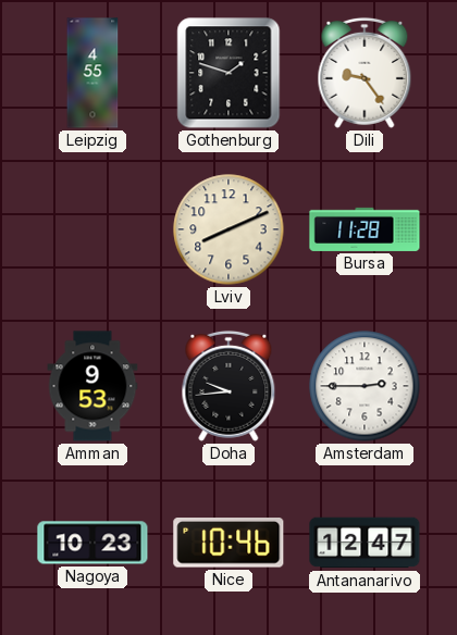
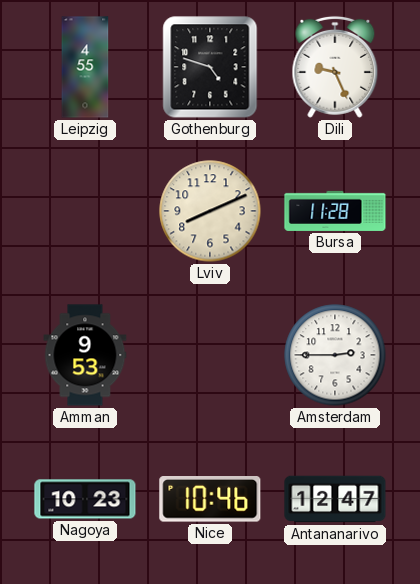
Gothenburg: 1:48 -> 4:48 (210, 67)
Dili: 9:24 -> 9:26 (335, 67)
Doha: 9:44 -> none (228, 386)
